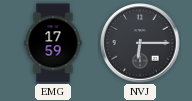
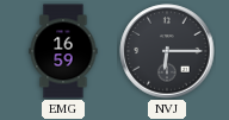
EMG: 17:59 -> 16:59 (63, 51)
